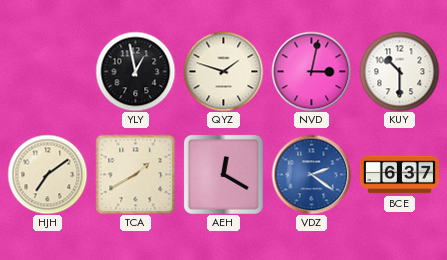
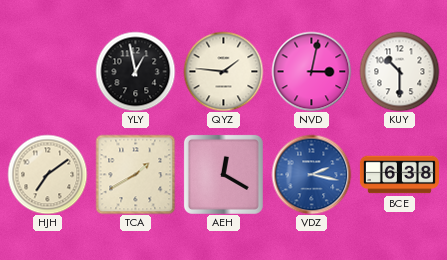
QYZ: 1:48 -> 1:46 (223, 71)
VDZ: 2:21 -> 2:17 (311, 174)
BCE: 6:37 -> 6:38 (399, 175)
